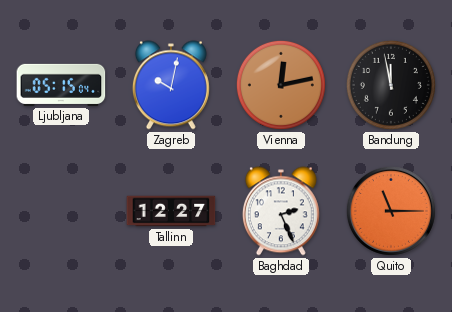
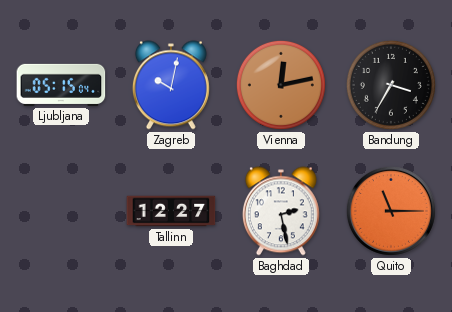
Bandung: 11:58 -> 3:35 (391, 85)
Baghdad: 2:26 -> 2:28 (281, 211)
